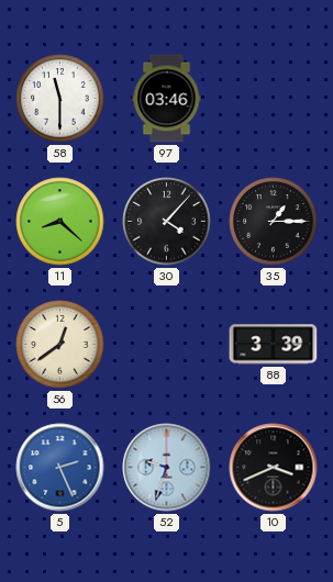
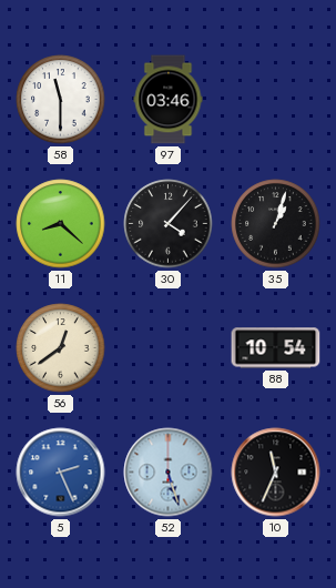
35: 1:15 -> 1:03 (276, 224)
88: 3:39 -> 10:54 (276, 348)
52: 9:33 -> 5:27 (169, 473)
10: 3:41 -> 11:34 (276, 473)
